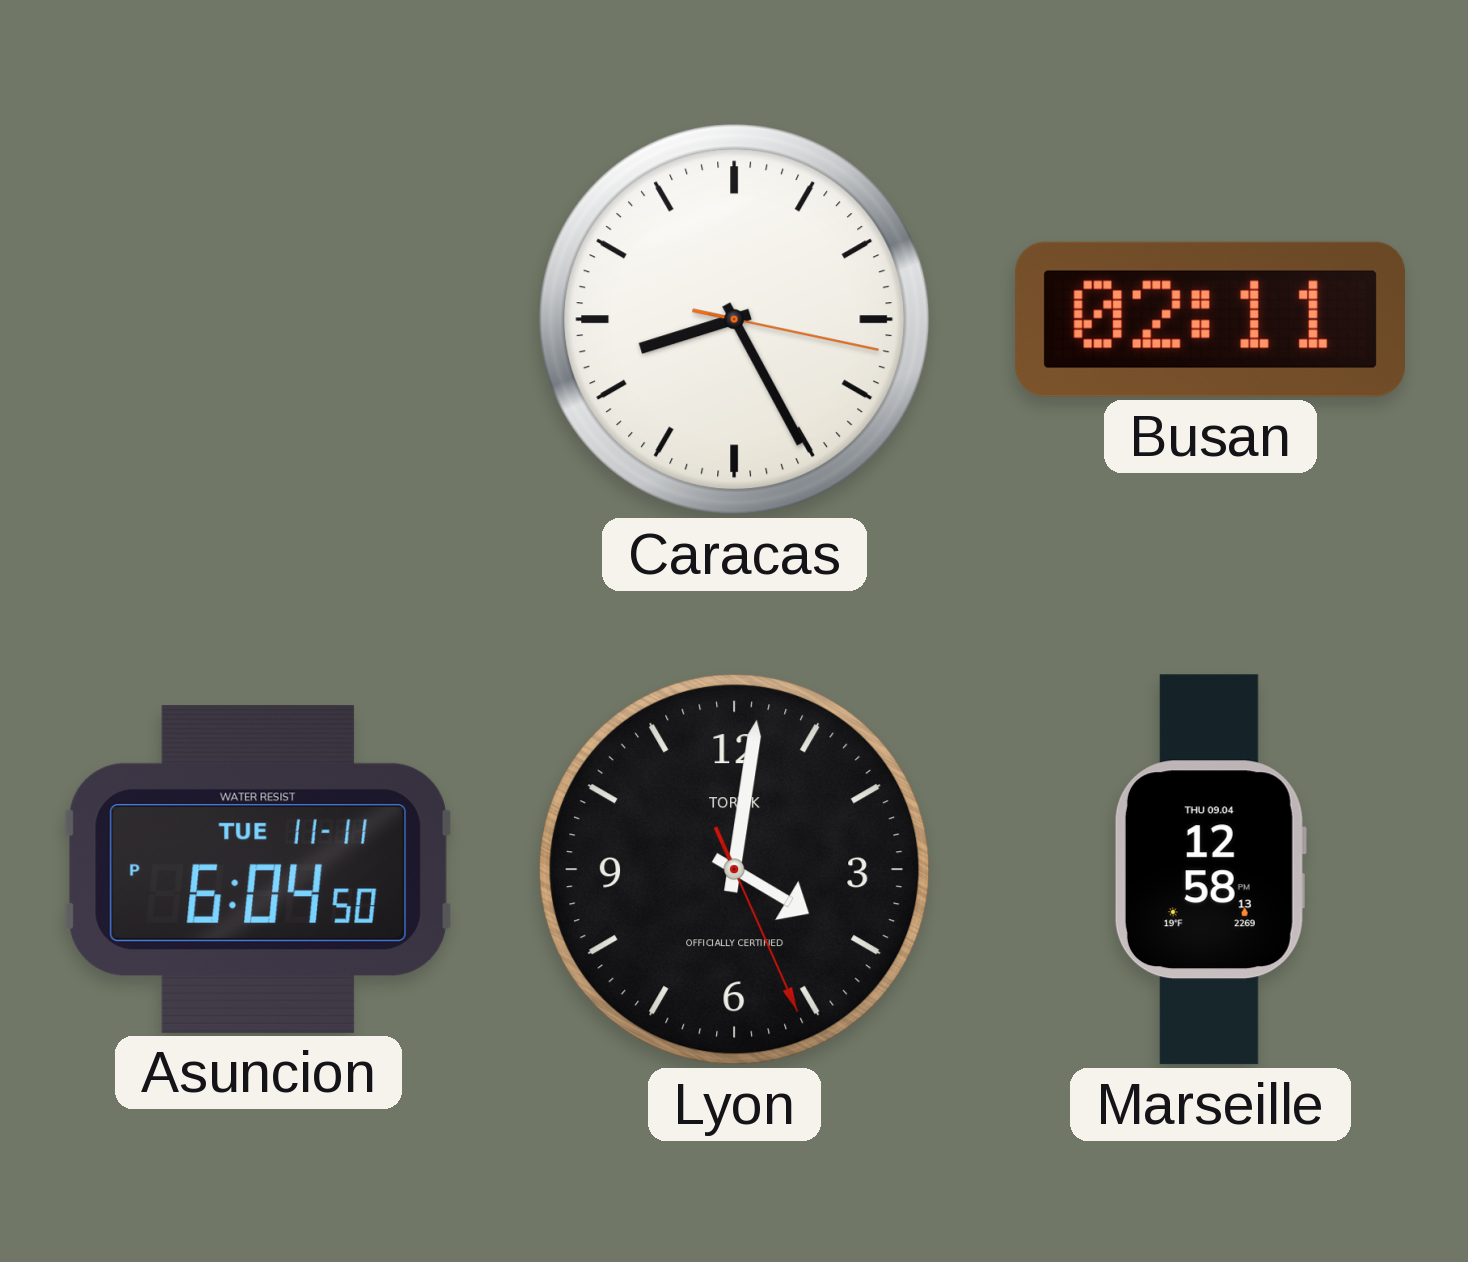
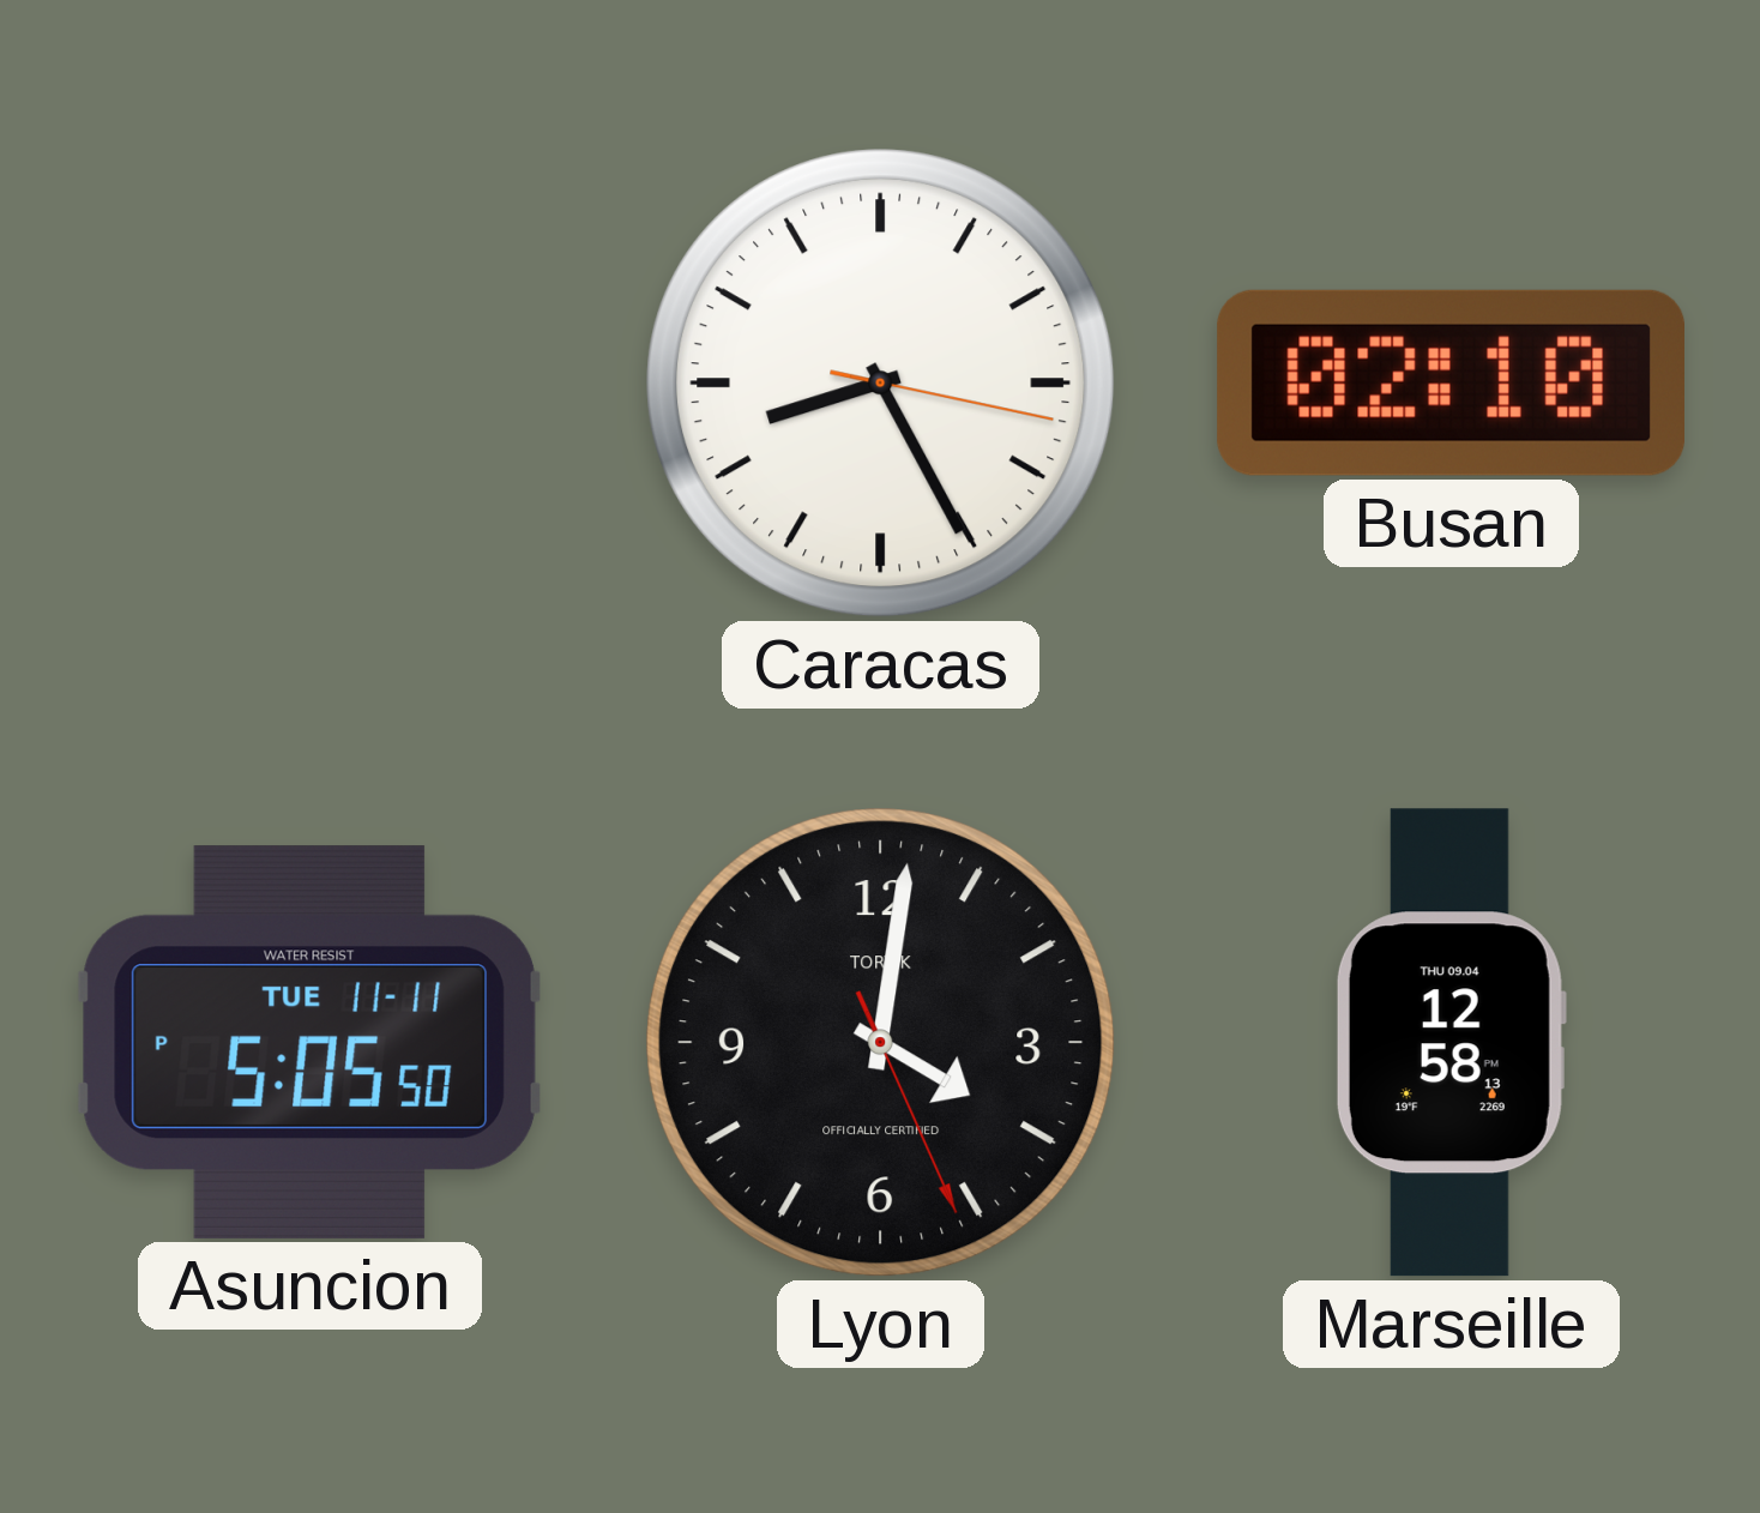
Busan: 02:11 -> 02:10 (1451, 382)
Asuncion: 6:04 -> 5:05 (309, 1042)
